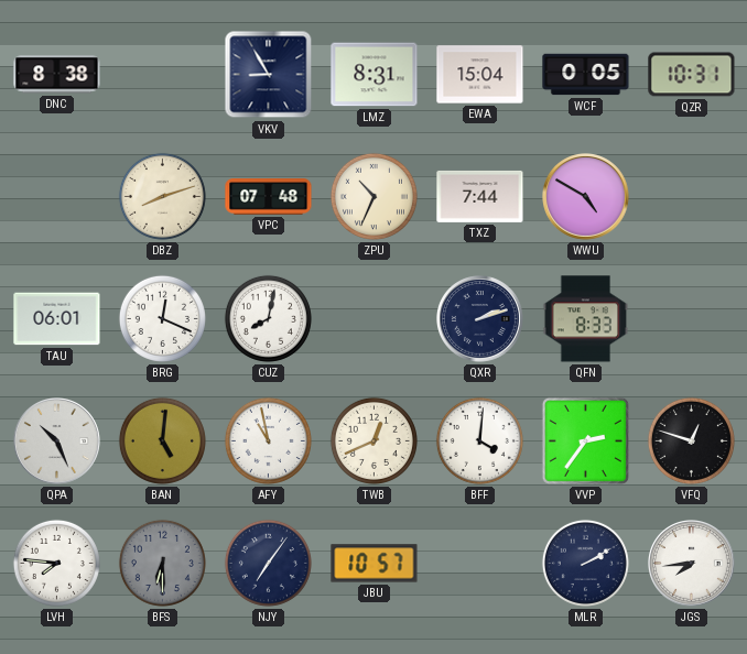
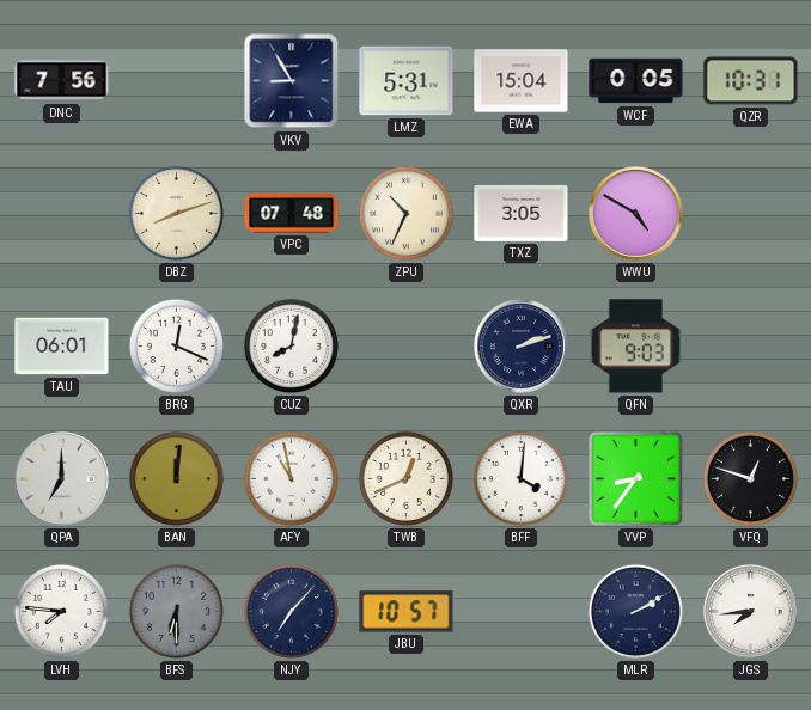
DNC: 8:38 -> 7:56 (62, 81)
LMZ: 8:31 -> 5:31 (407, 81)
TXZ: 7:44 -> 3:05 (522, 213)
QFN: 8:33 -> 9:03 (636, 347)
QPA: 10:26 -> 7:00 (62, 479)
BAN: 5:01 -> 12:01 (176, 478)
VVP: 2:36 -> 8:36 (635, 478)
NJY: 7:06 -> 7:07 (291, 611)
